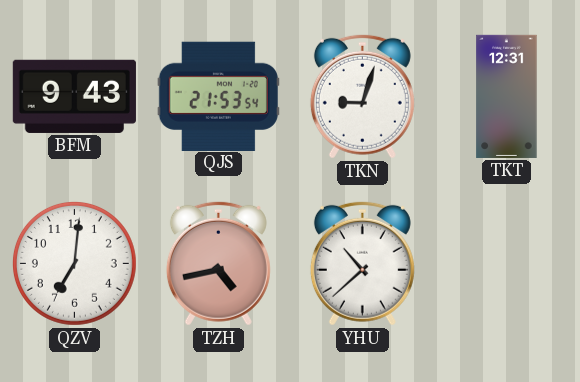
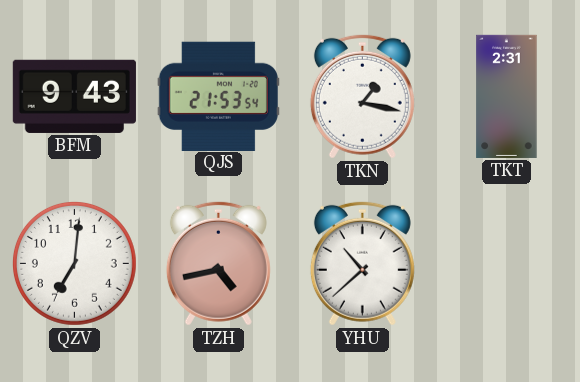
TKN: 9:03 -> 1:17 (362, 96)
TKT: 12:31 -> 2:31 (507, 96)
